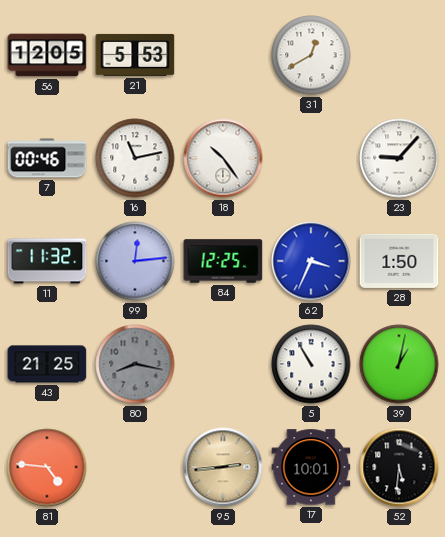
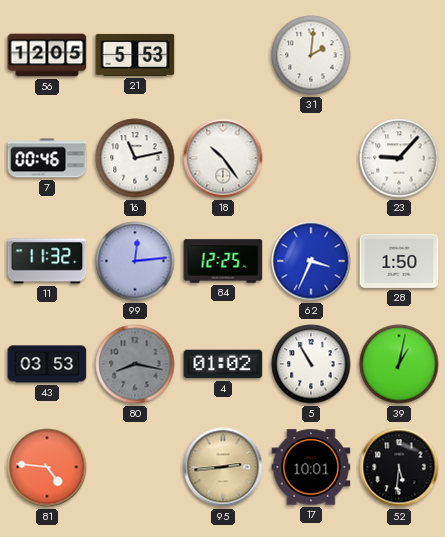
31: 12:40 -> 2:01 (311, 55)
43: 21:25 -> 03:53 (47, 364)
4: none -> 01:02 (223, 364)
